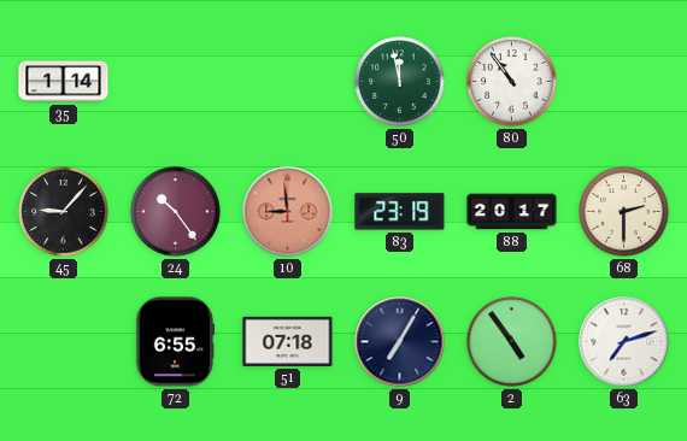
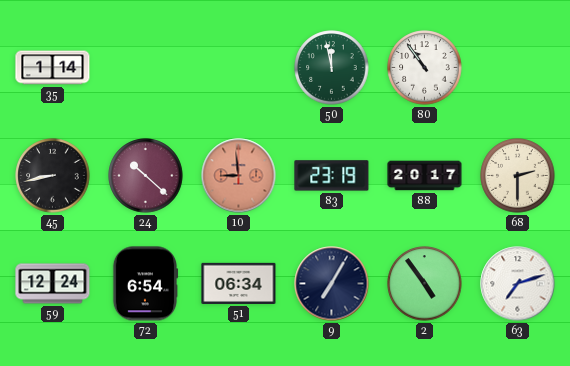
45: 9:07 -> 8:43 (53, 176)
24: 10:24 -> 10:22 (146, 176)
59: none -> 12:24 (53, 284)
72: 6:55 -> 6:54 (145, 284)
51: 07:18 -> 06:34 (239, 283)
